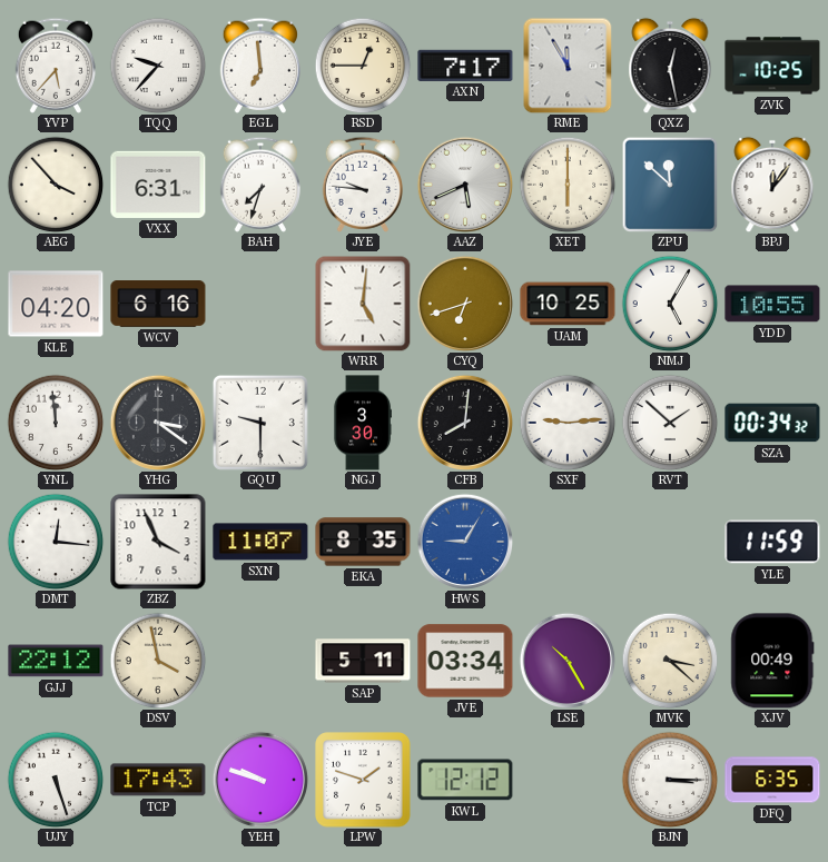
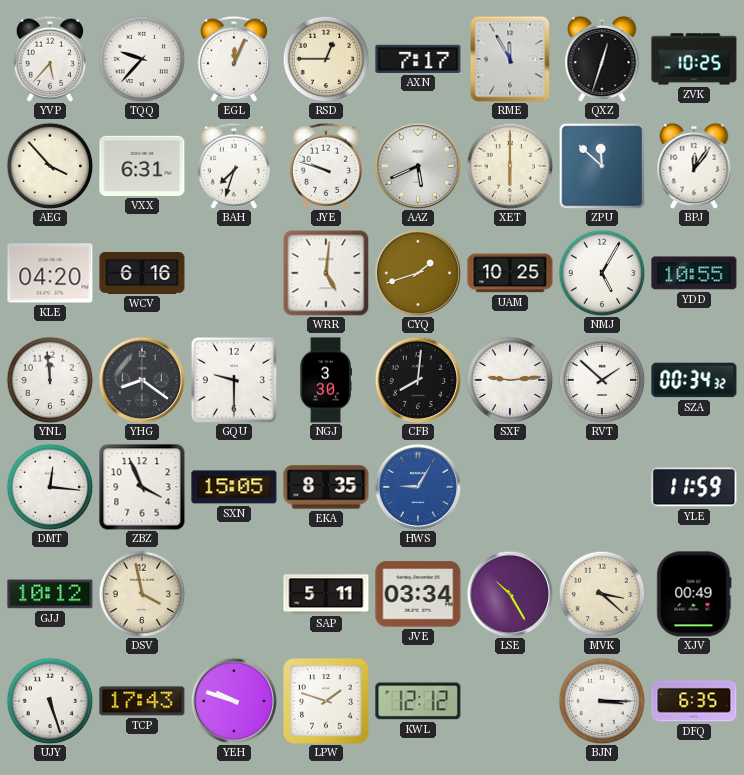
EGL: 6:59 -> 12:04 (233, 59)
QXZ: 12:28 -> 12:33 (602, 59)
JYE: 9:46 -> 9:48 (325, 166)
CYQ: 6:42 -> 1:42 (418, 273)
YHG: 3:21 -> 8:21 (142, 380)
SXN: 11:07 -> 15:05 (234, 487)
GJJ: 22:12 -> 10:12 (50, 594)
